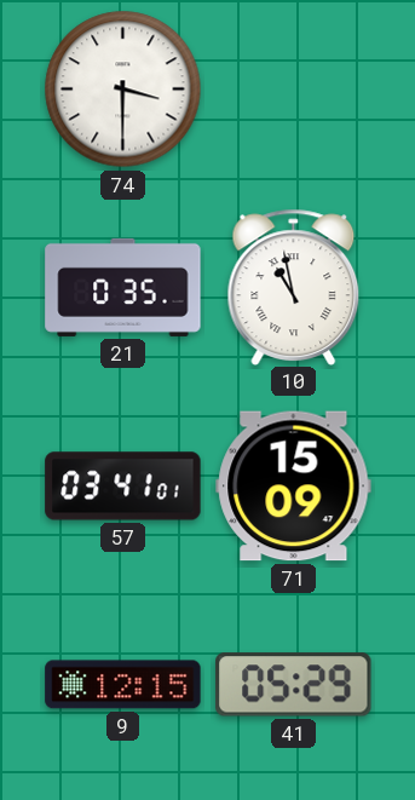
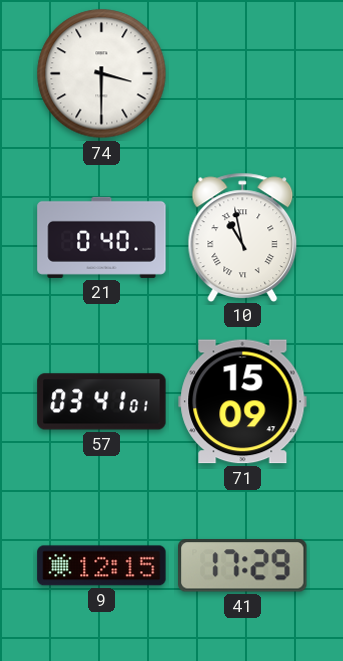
21: 0:35 -> 0:40 (102, 237)
41: 05:29 -> 17:29 (243, 566)
